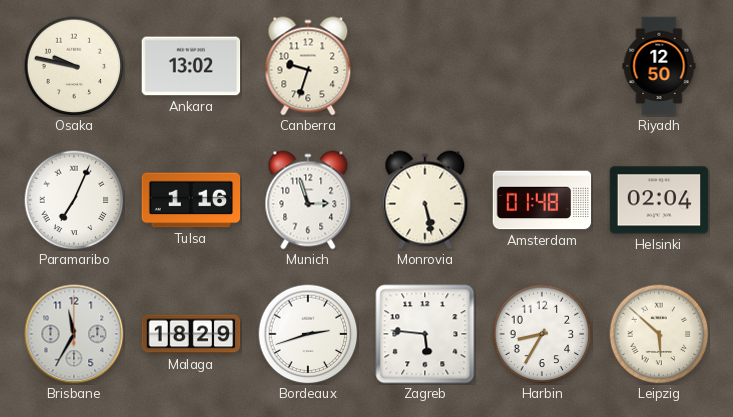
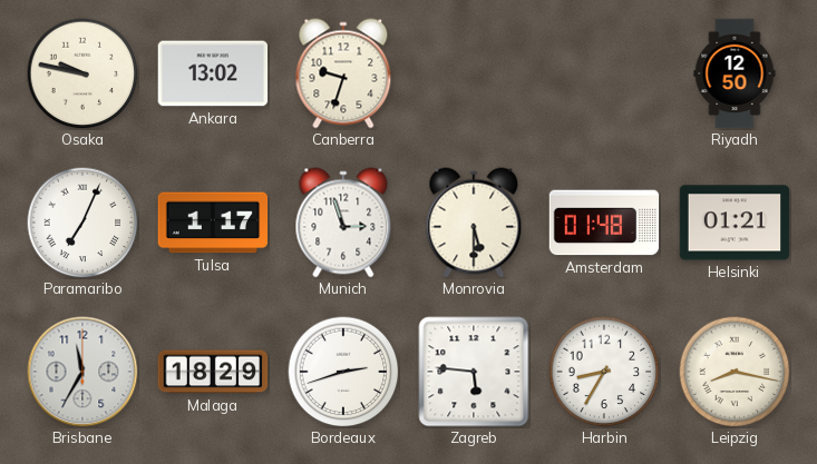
Tulsa: 1:16 -> 1:17 (213, 223)
Monrovia: 5:28 -> 5:30 (474, 223)
Helsinki: 02:04 -> 01:21 (735, 223)
Leipzig: 5:52 -> 8:17 (735, 372)
